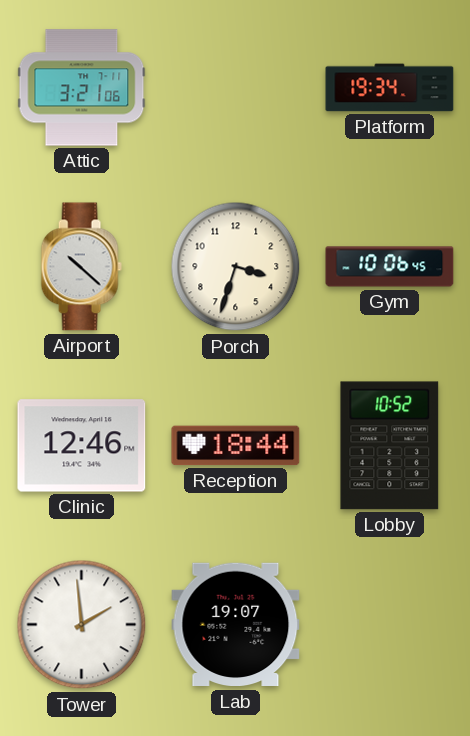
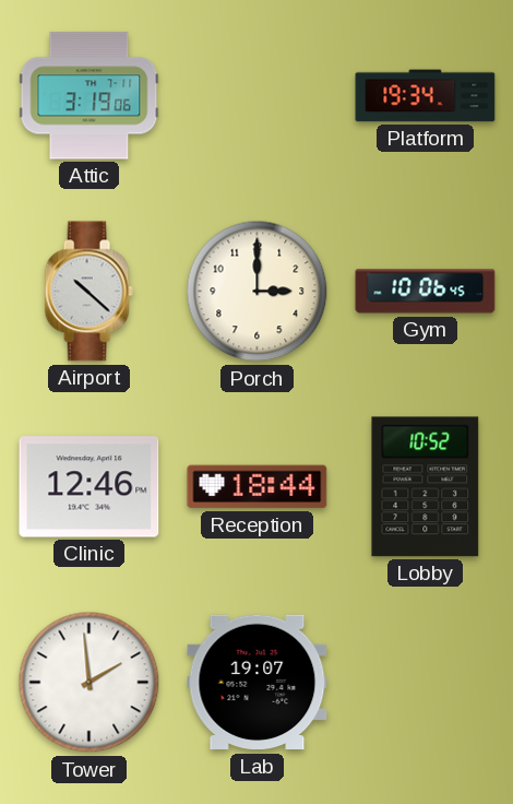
Attic: 3:21 -> 3:19 (90, 96)
Porch: 3:33 -> 3:00 (258, 292)
